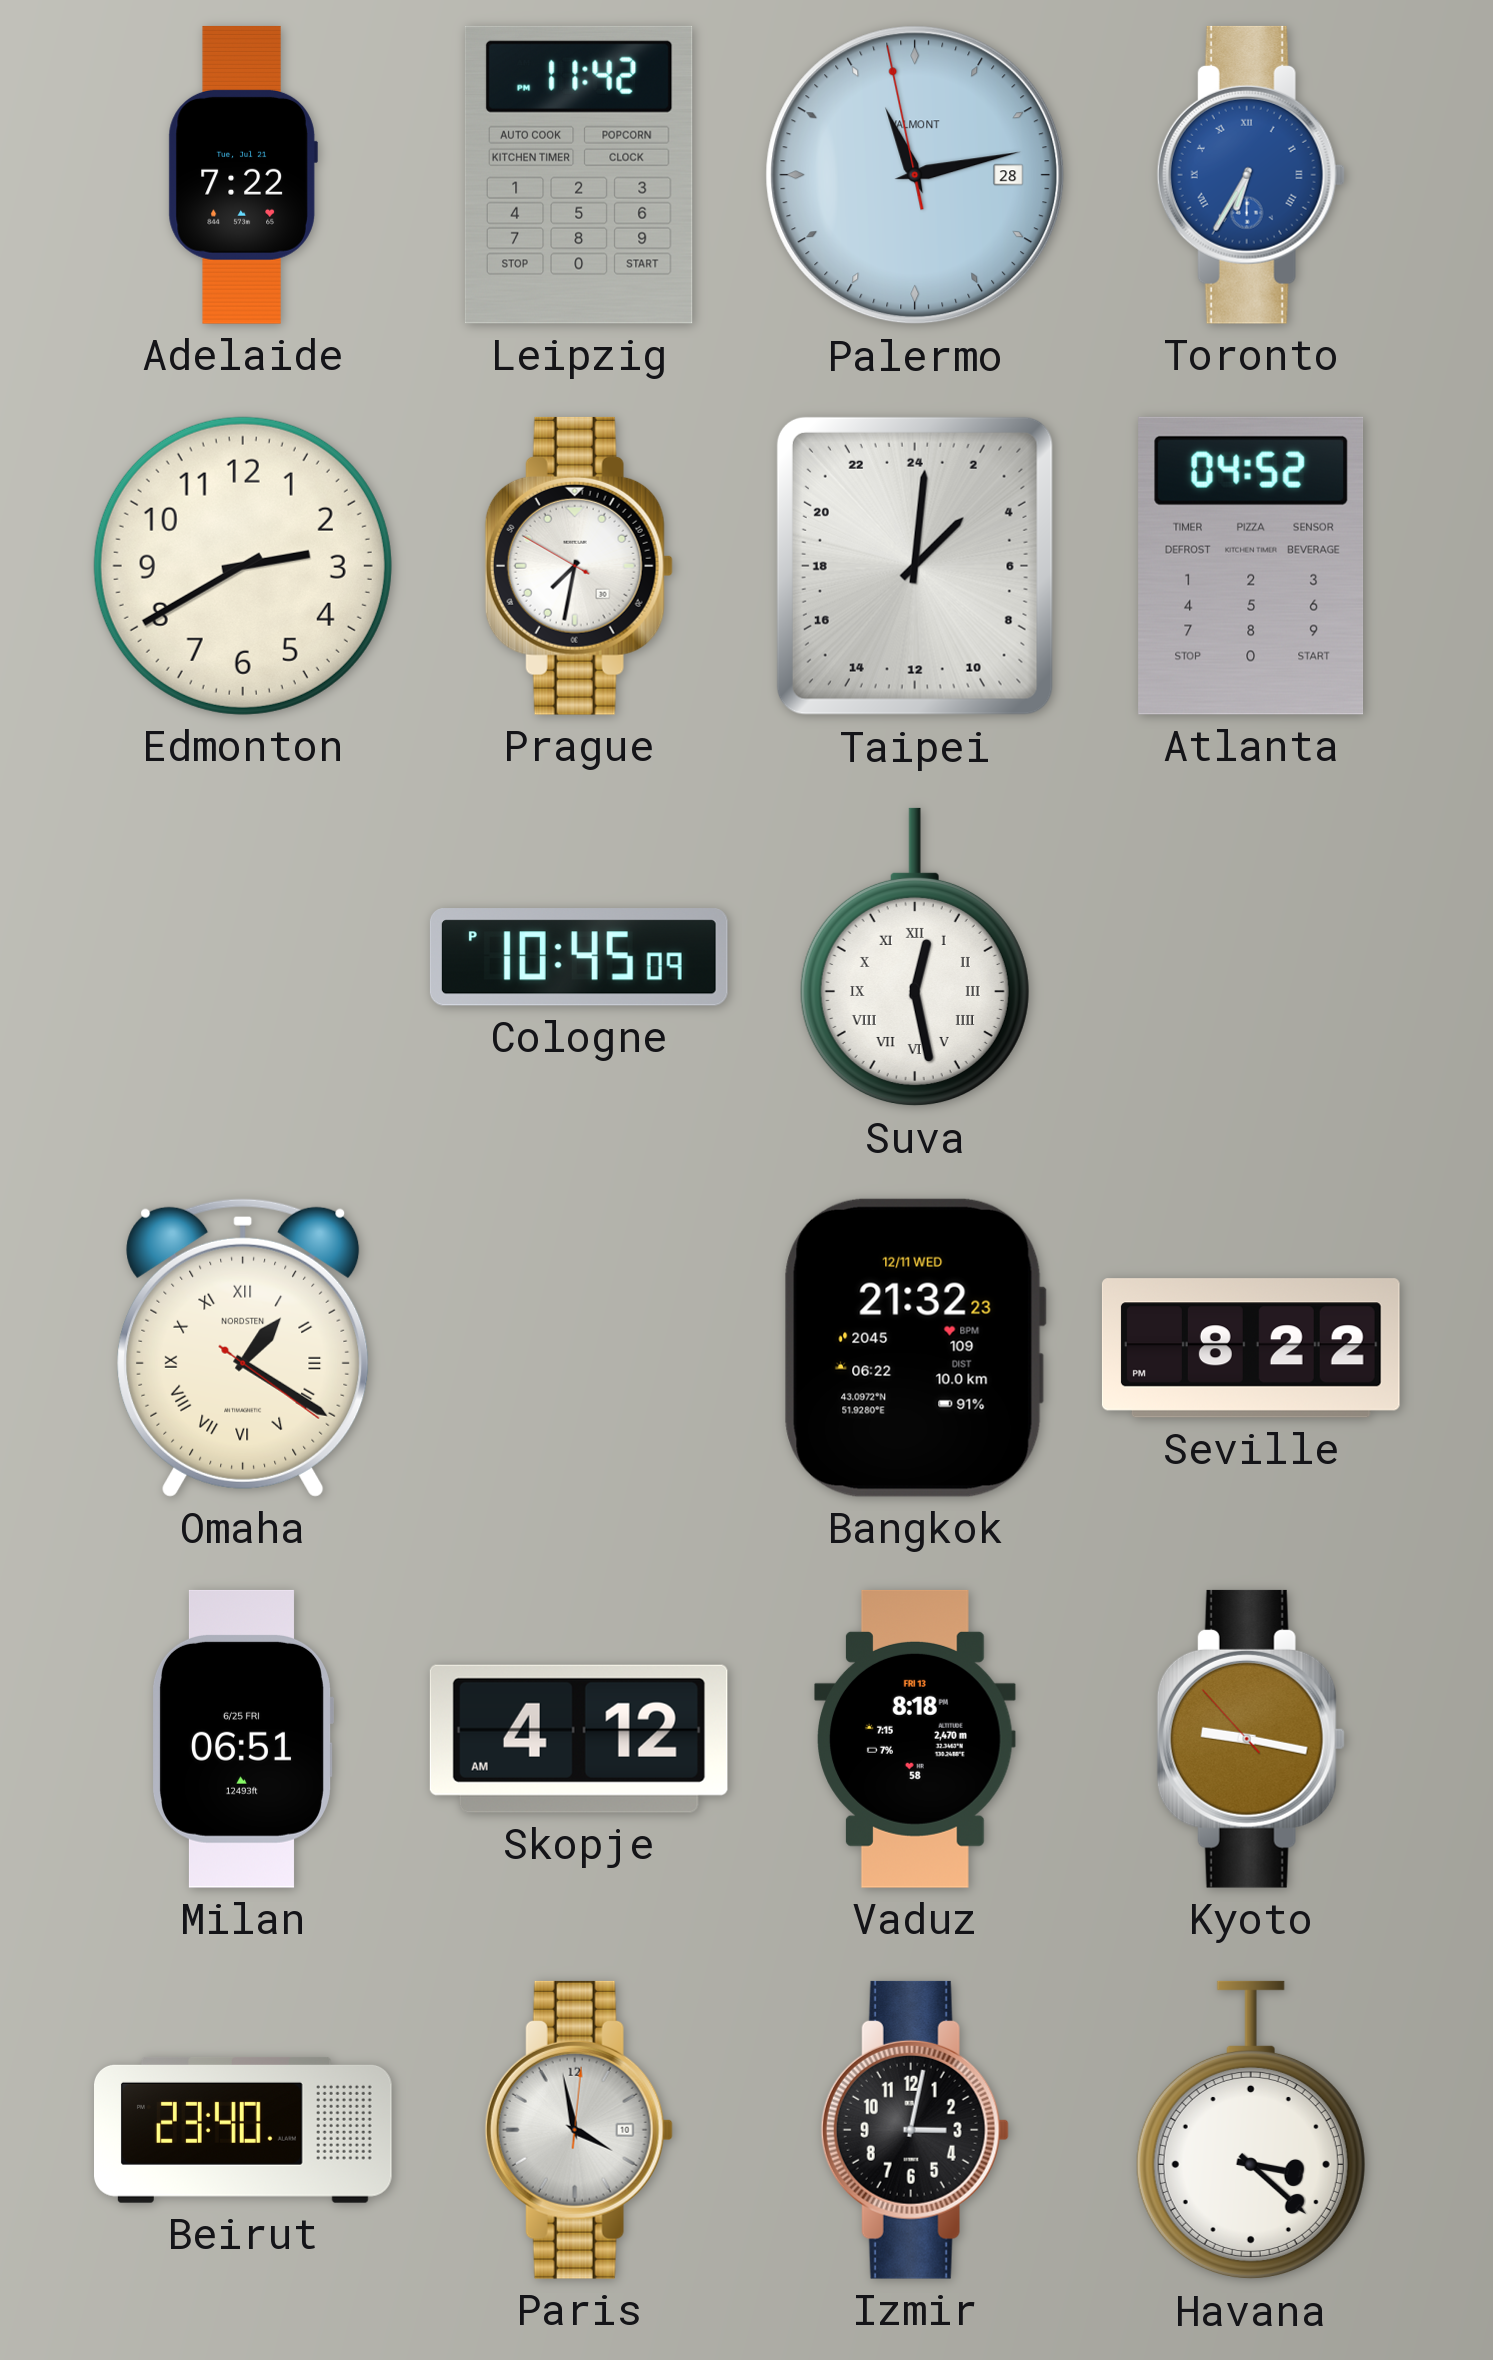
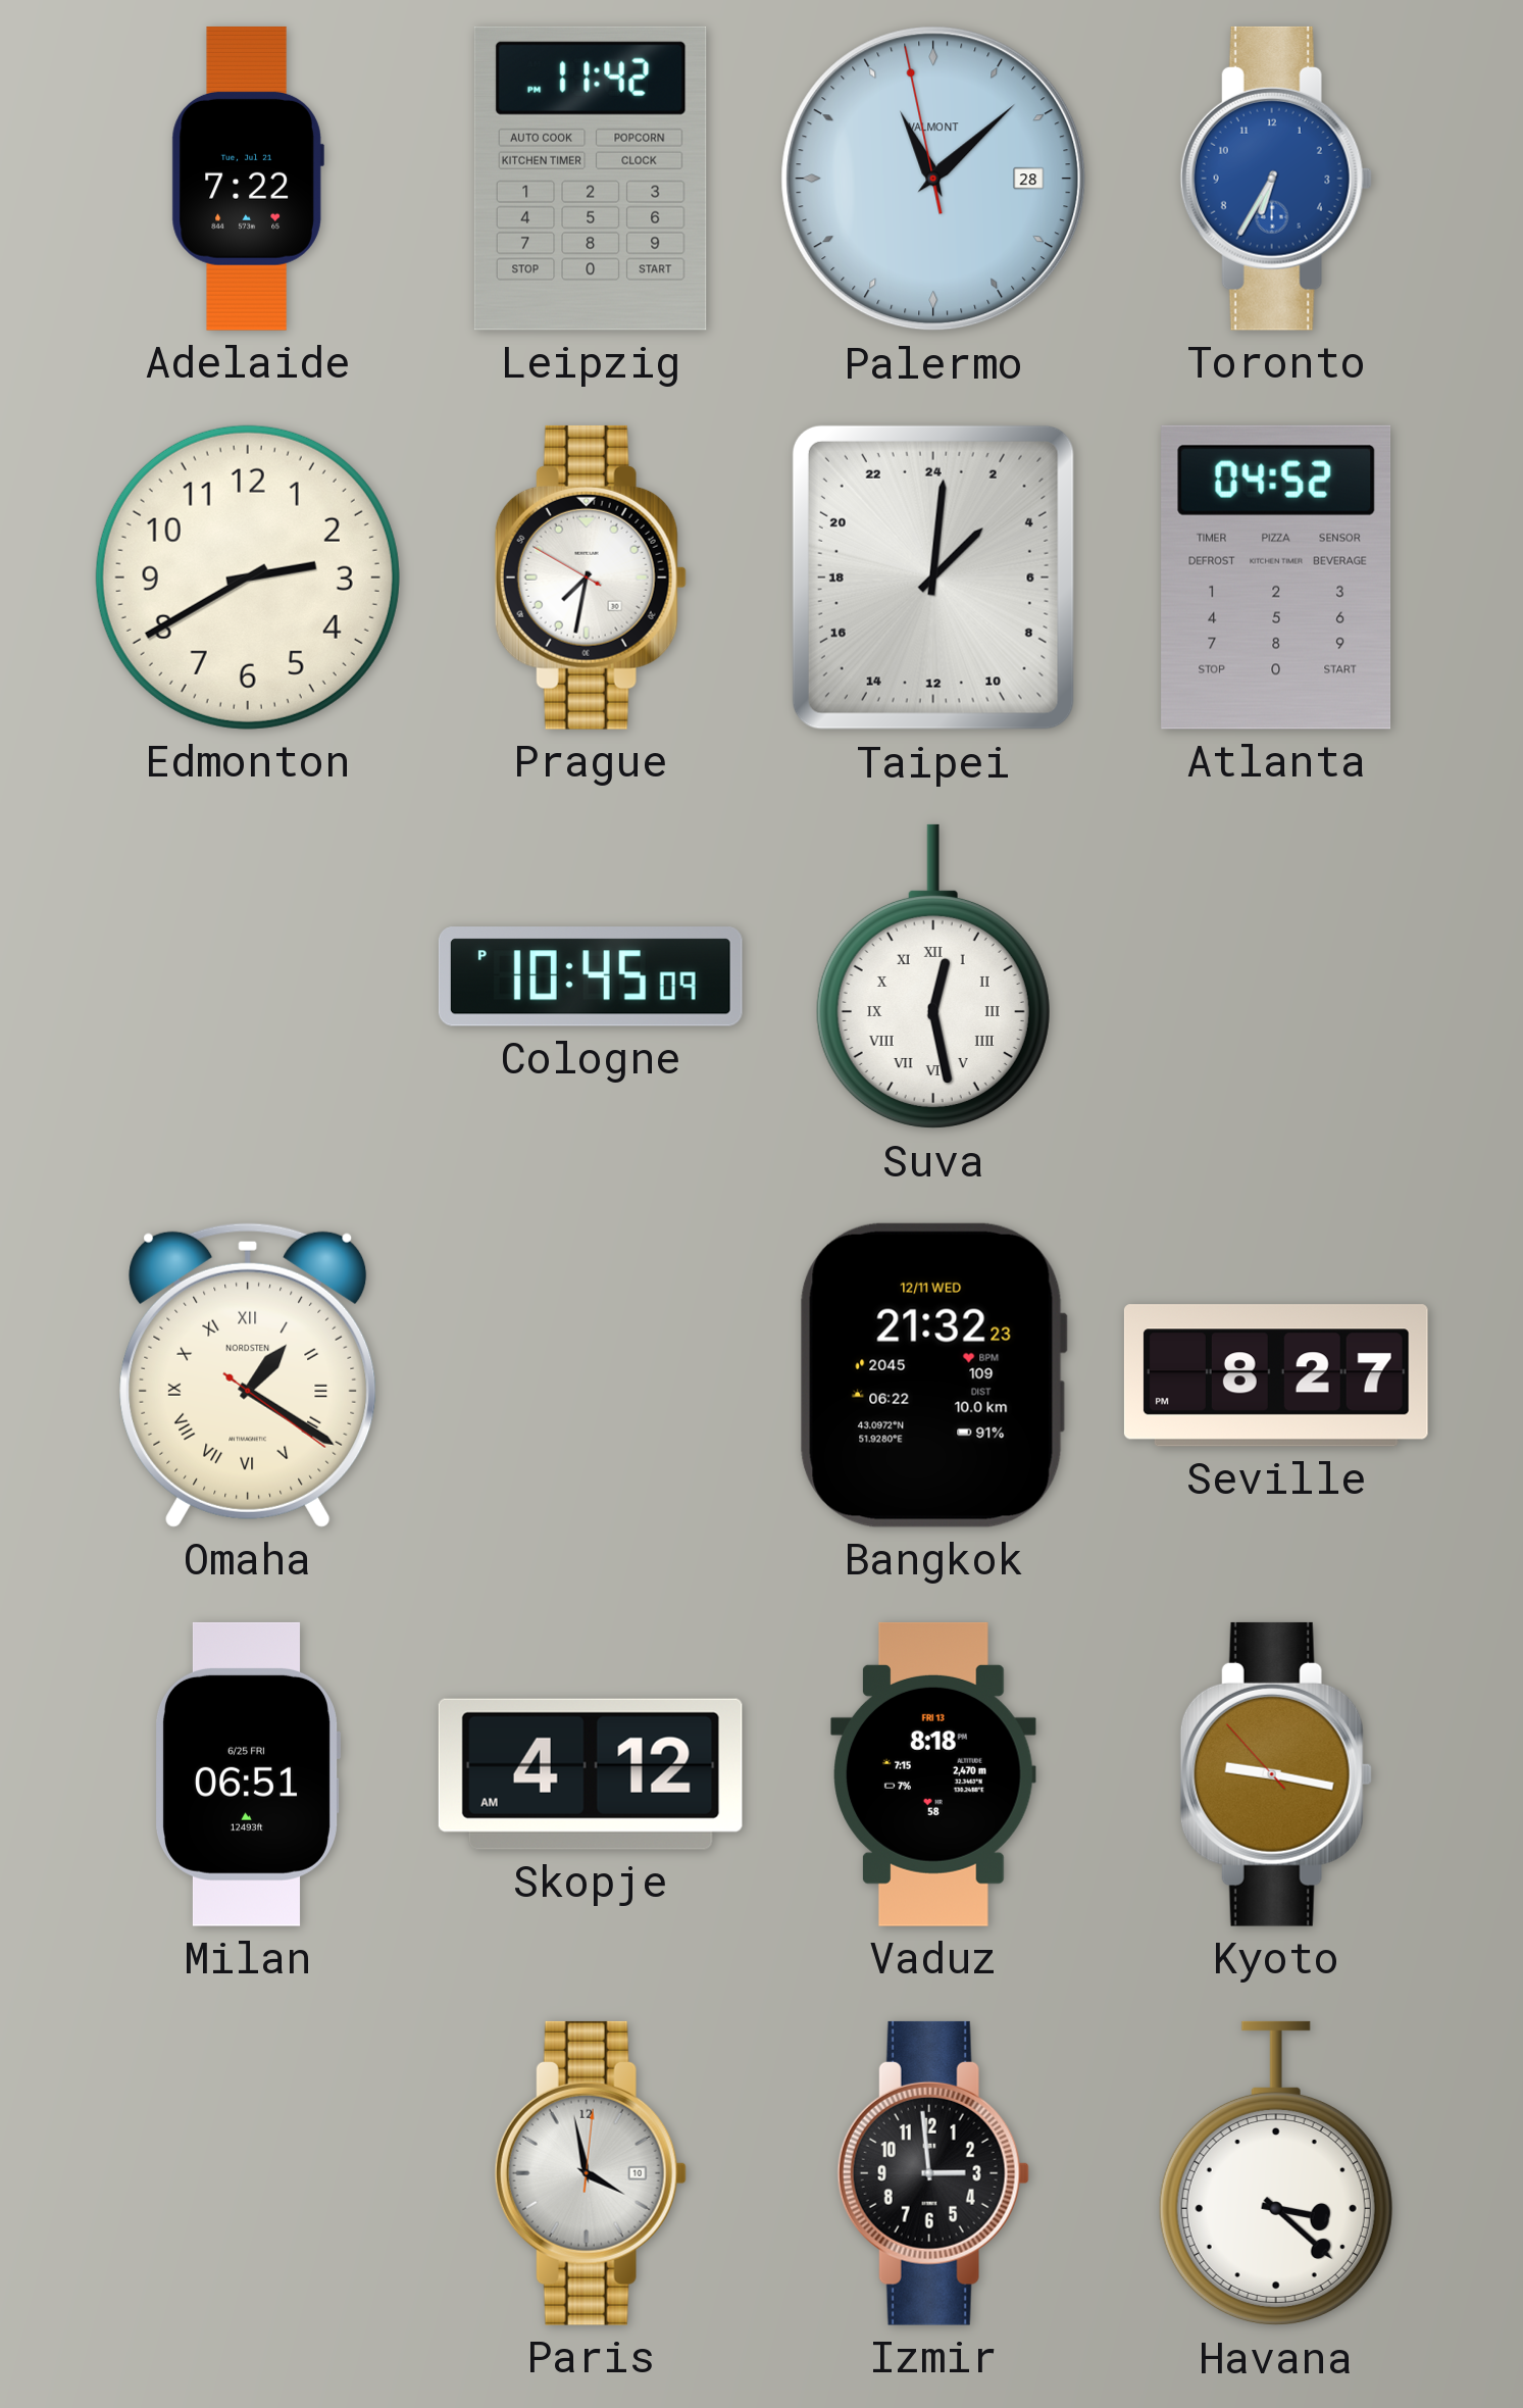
Palermo: 11:12 -> 11:07 (933, 179)
Toronto numerals: Roman -> Arabic (1276, 179)
Seville: 8:22 -> 8:27 (1276, 1375)
Beirut: 23:40 -> none (244, 2130)
Izmir: 3:02 -> 2:59 (933, 2173)
